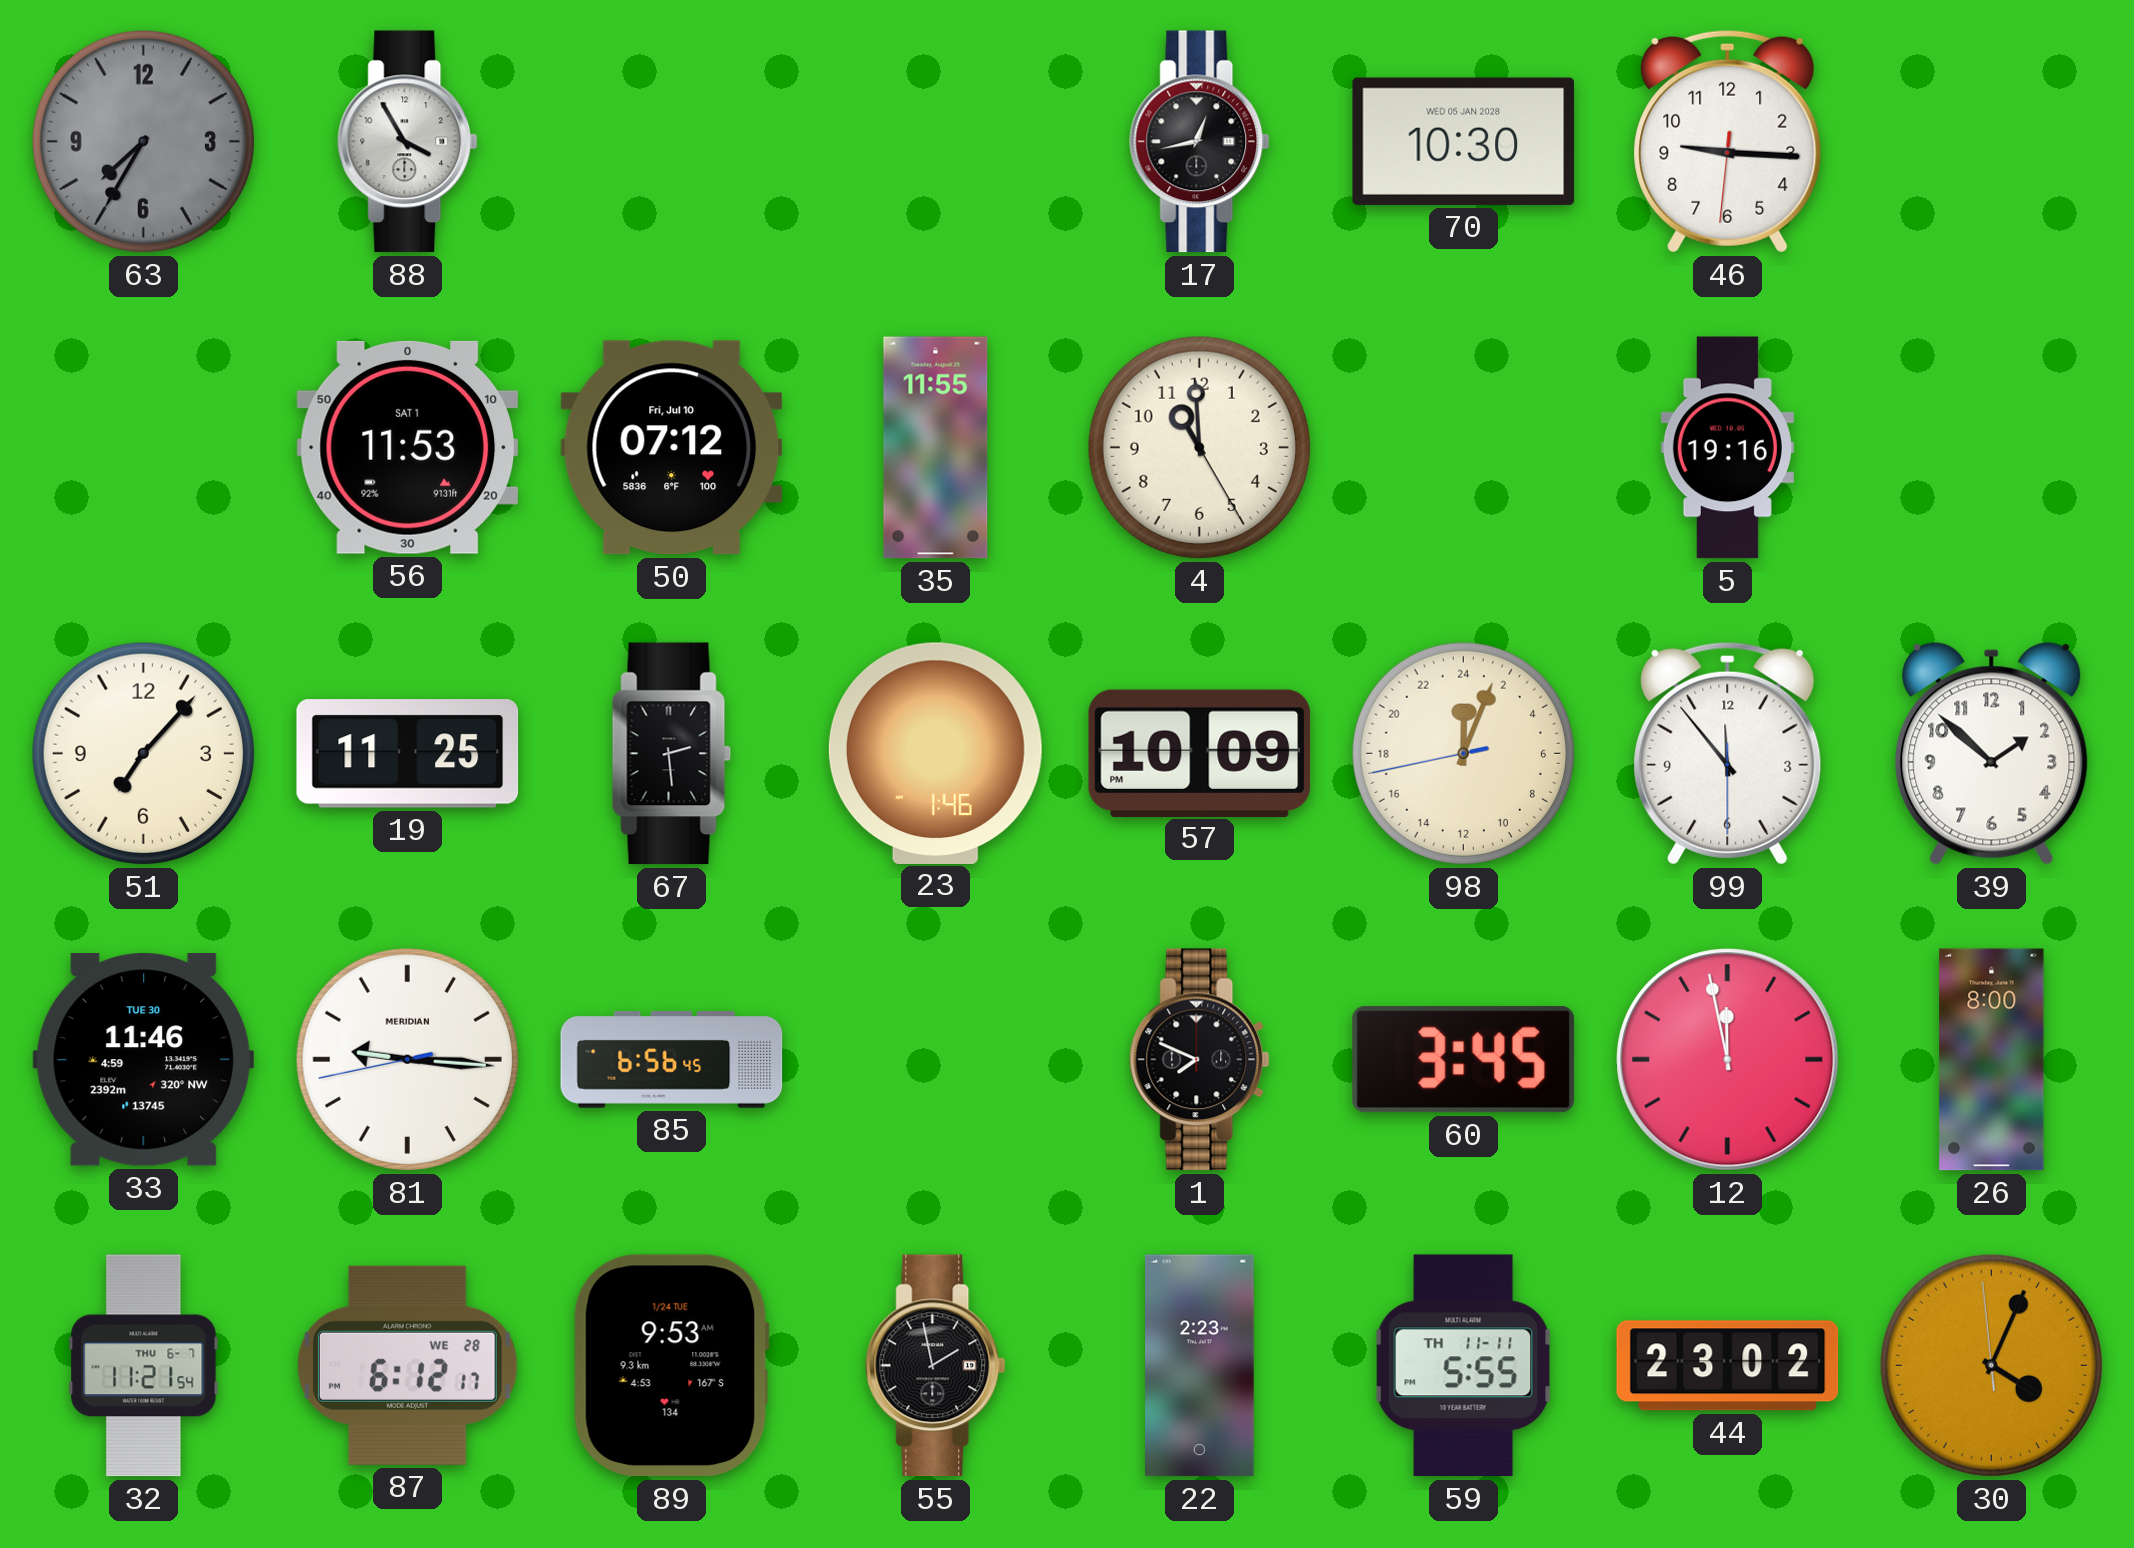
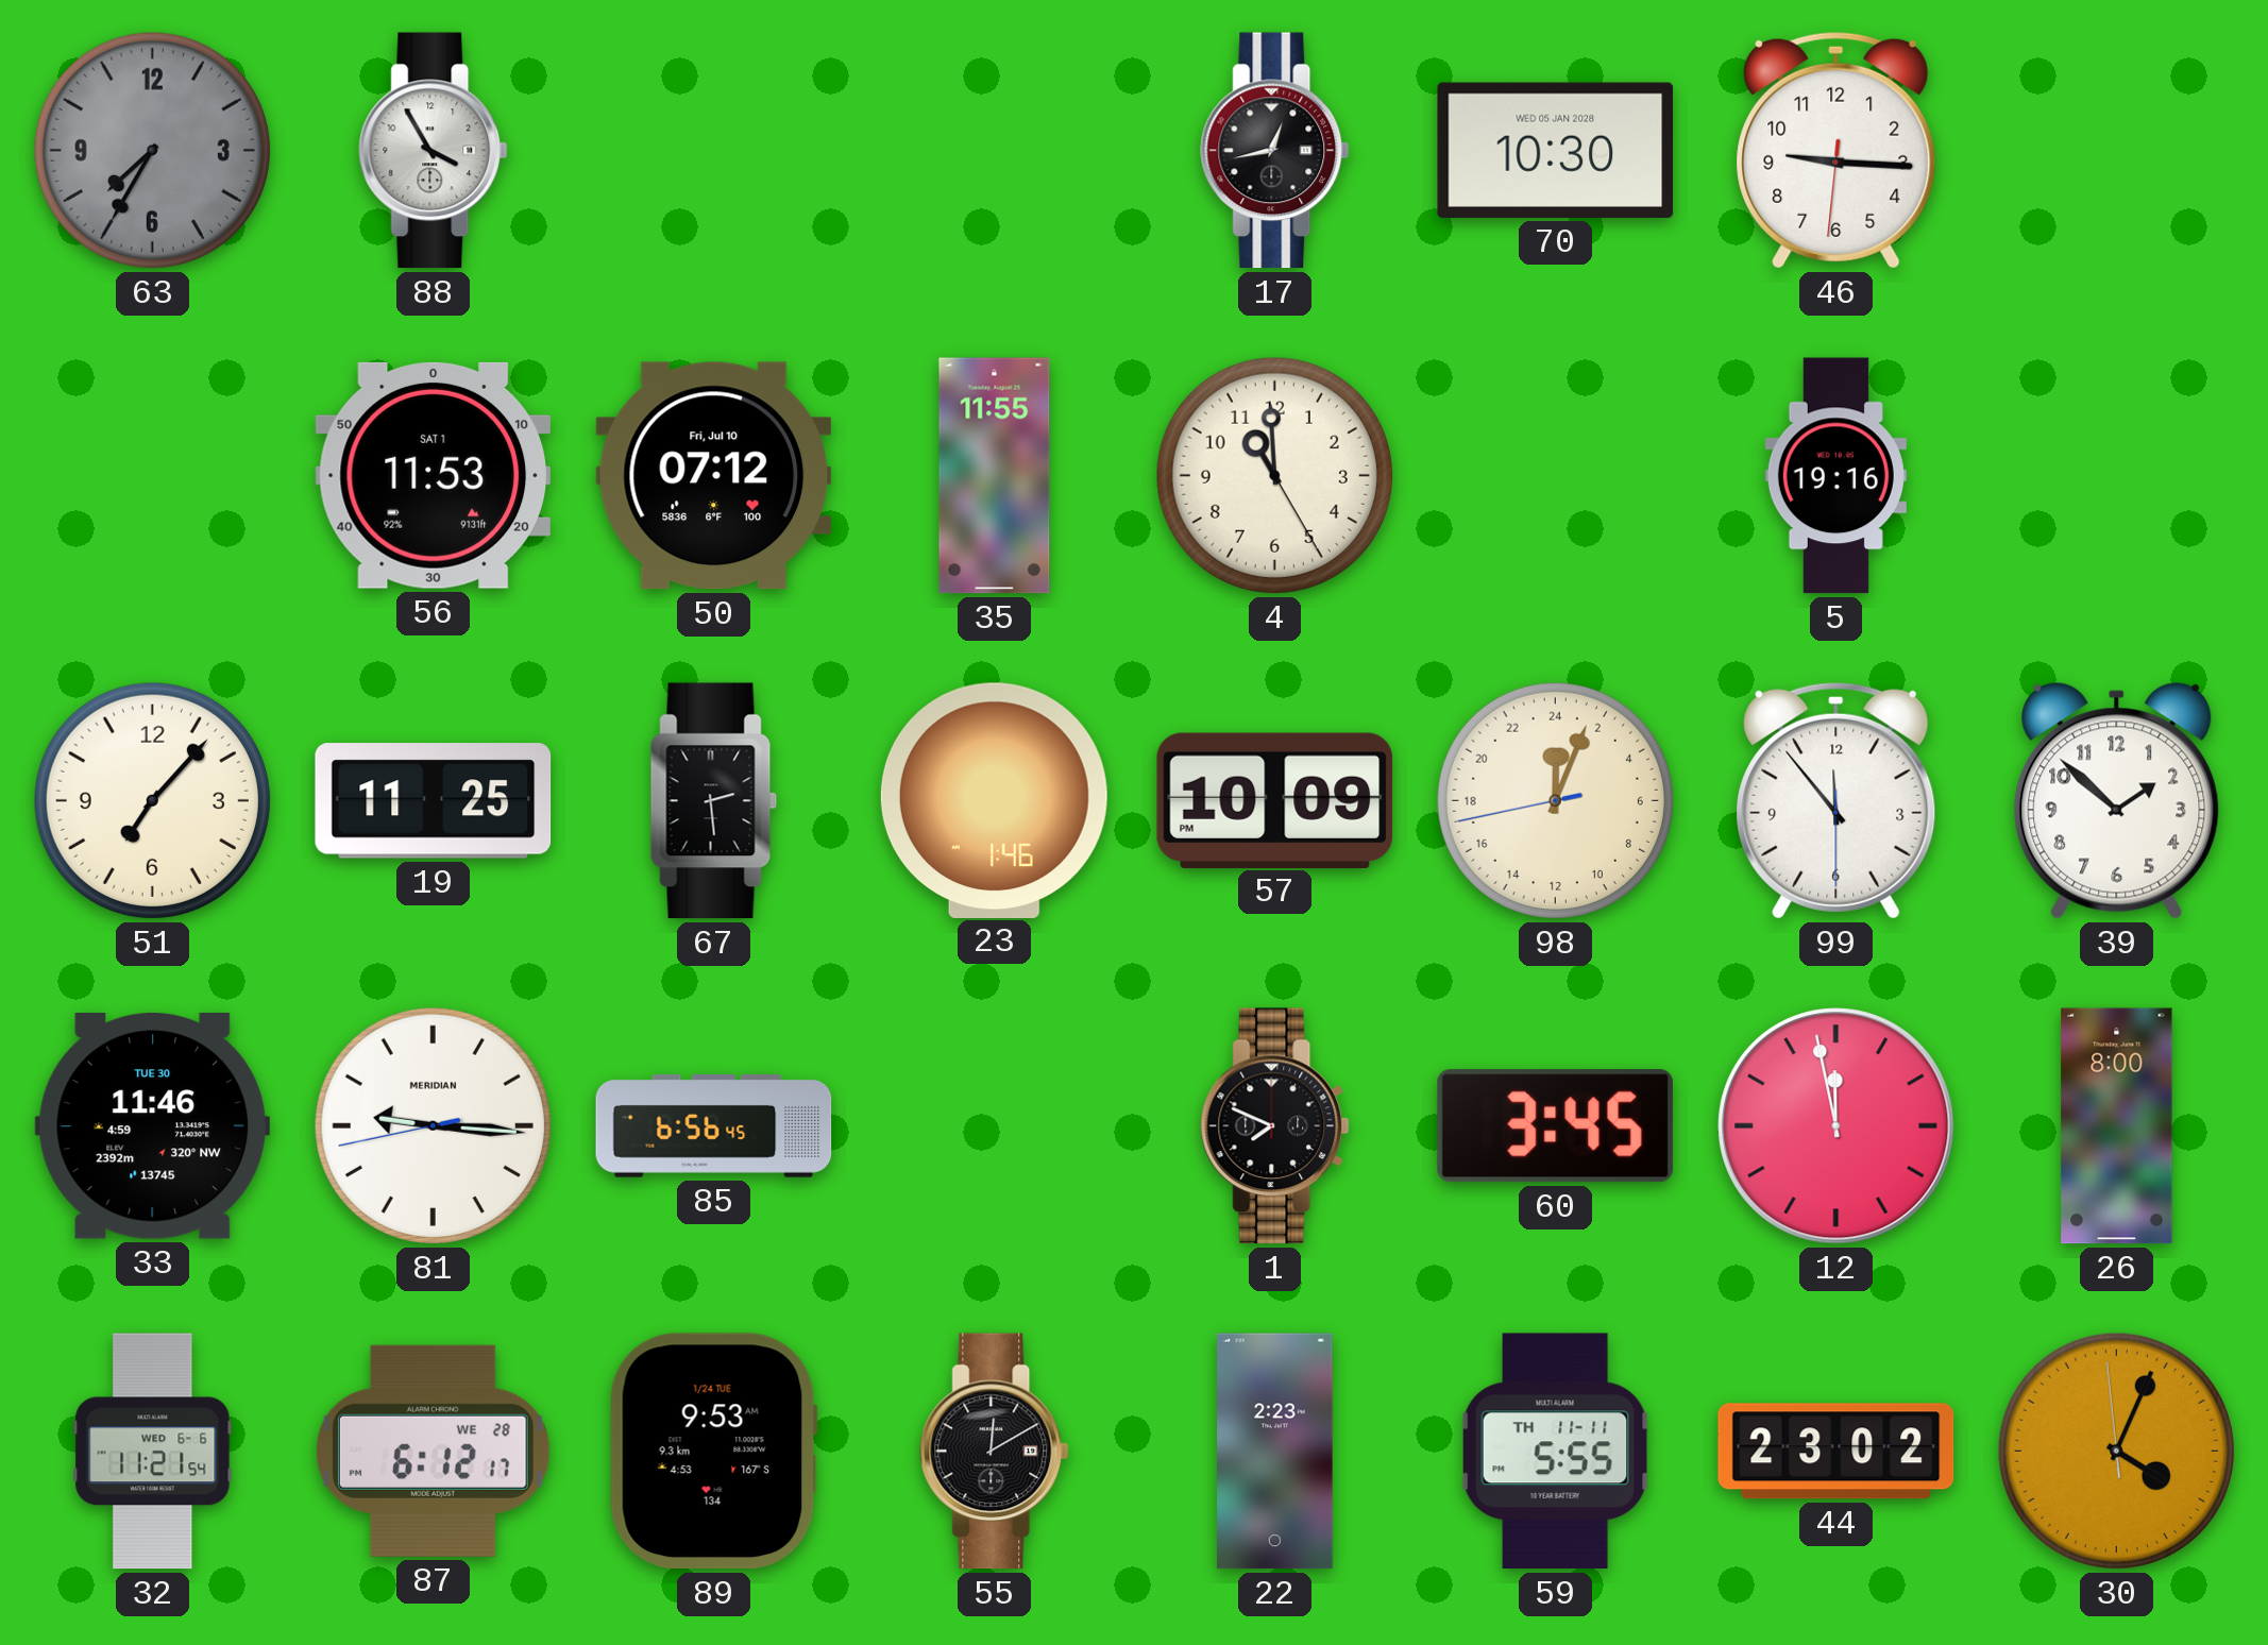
32 date: THU 6-7 -> WED 6-6 (153, 1452)
55: 1:58 -> 12:10 (995, 1452)
